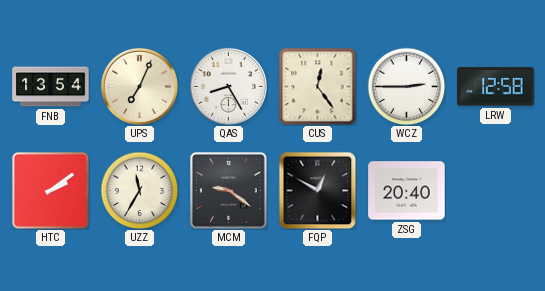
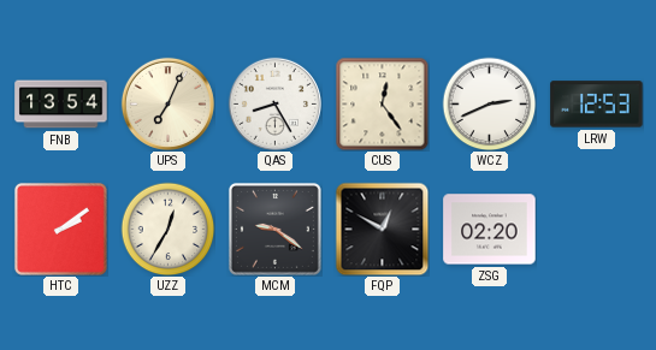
WCZ: 2:45 -> 2:41 (489, 103)
LRW: 12:58 -> 12:53 (597, 105)
UZZ: 11:35 -> 12:35 (167, 229)
ZSG: 20:40 -> 02:20 (490, 230)
